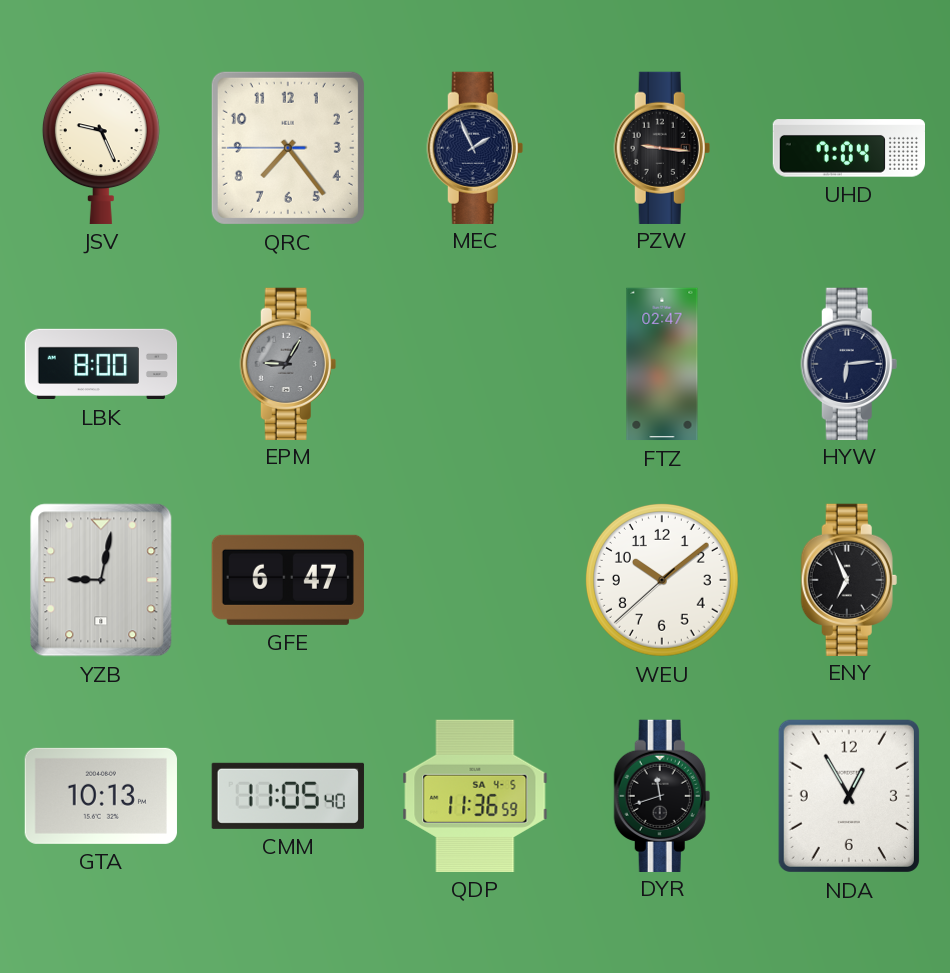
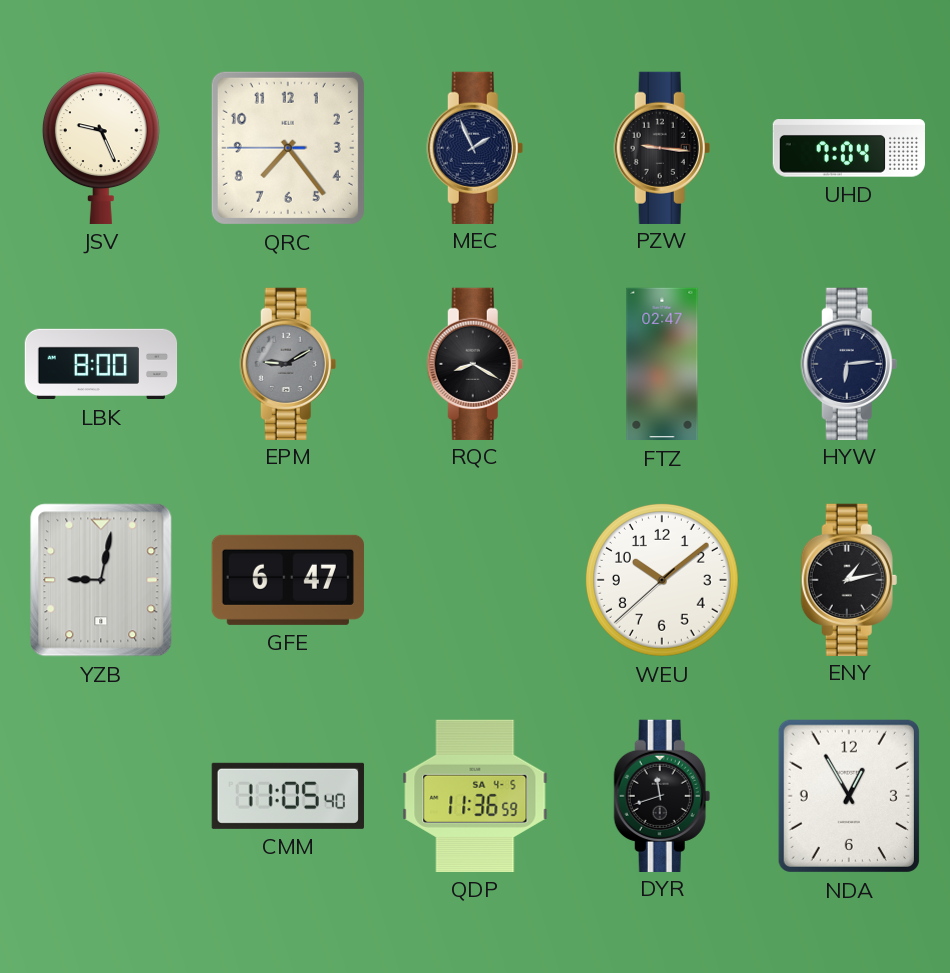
EPM: 9:05 -> 9:10 (288, 363)
RQC: none -> 8:20 (475, 363)
ENY: 6:56 -> 1:13 (849, 579)
GTA: 10:13 -> none (101, 796)
